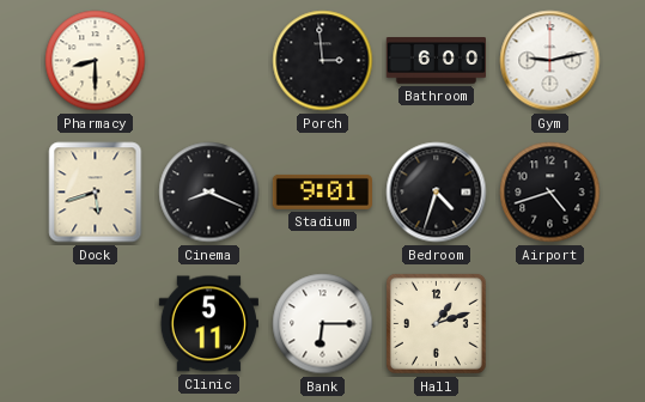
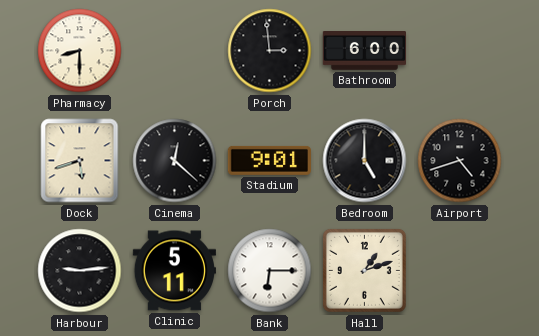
Gym: 9:13 -> none (550, 61)
Cinema: 8:19 -> 12:22 (175, 161)
Bedroom: 4:33 -> 5:00 (365, 161)
Harbour: none -> 9:14 (80, 271)
